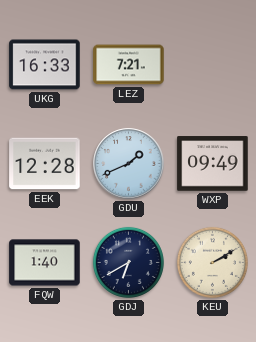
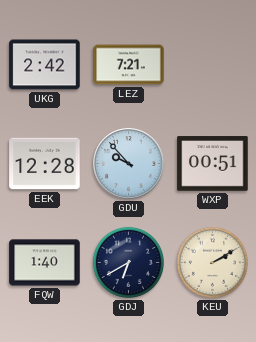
UKG: 16:33 -> 2:42 (45, 65)
GDU: 1:41 -> 9:53 (129, 164)
WXP: 09:49 -> 00:51 (213, 164)
